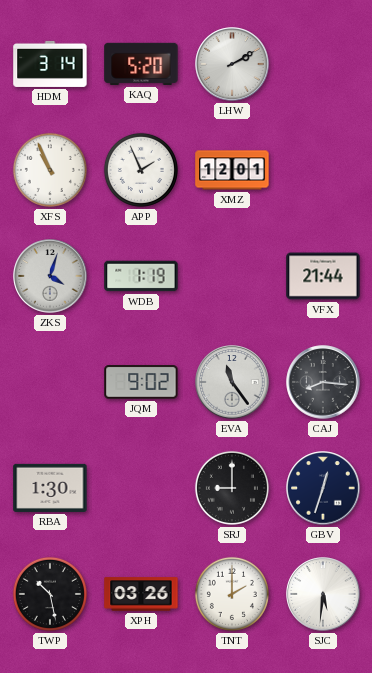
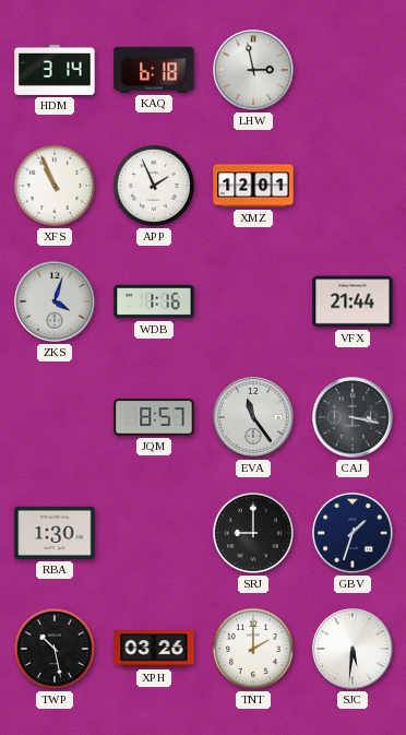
KAQ: 5:20 -> 6:18 (154, 70)
LHW: 2:10 -> 2:58 (253, 70)
WDB: 1:19 -> 1:16 (154, 301)
JQM: 9:02 -> 8:57 (154, 417)
CAJ: 8:16 -> 3:17 (353, 417)
GBV: 12:33 -> 1:33 (353, 533)
